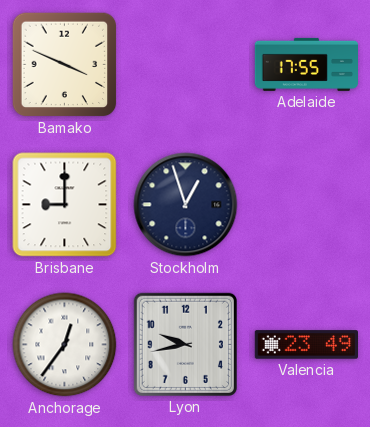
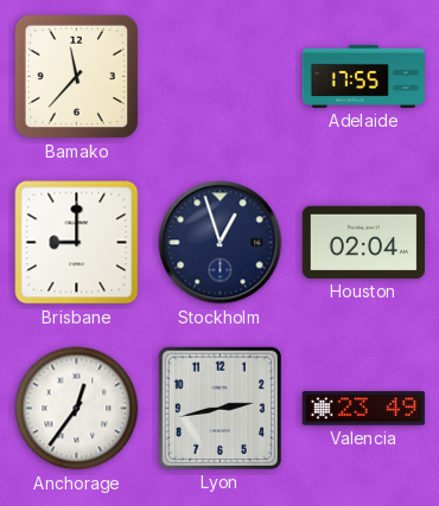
Bamako: 3:49 -> 11:37 (77, 77)
Houston: none -> 02:04 (363, 242)
Lyon: 9:43 -> 2:43 (220, 408)
